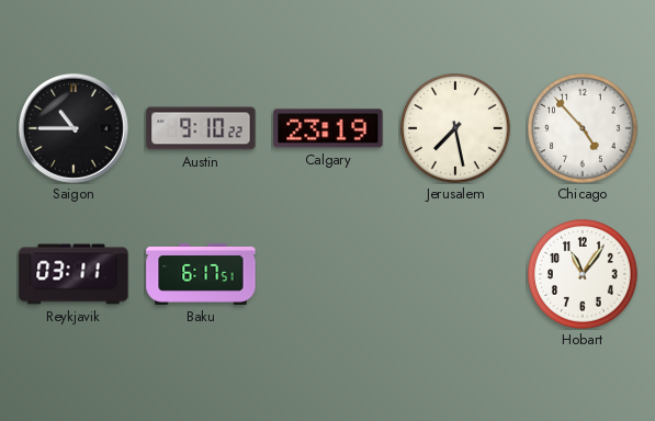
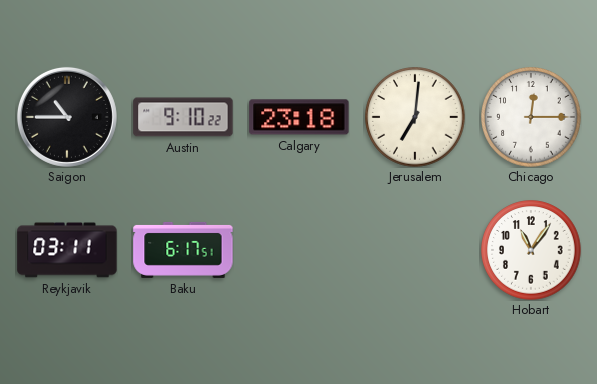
Calgary: 23:19 -> 23:18 (299, 117)
Jerusalem: 7:28 -> 7:01 (415, 117)
Chicago: 4:53 -> 12:15 (531, 117)
